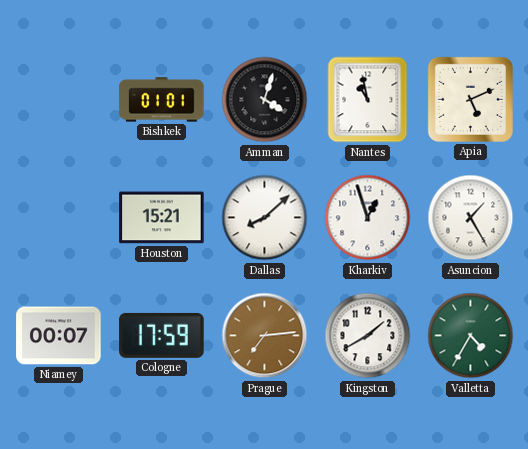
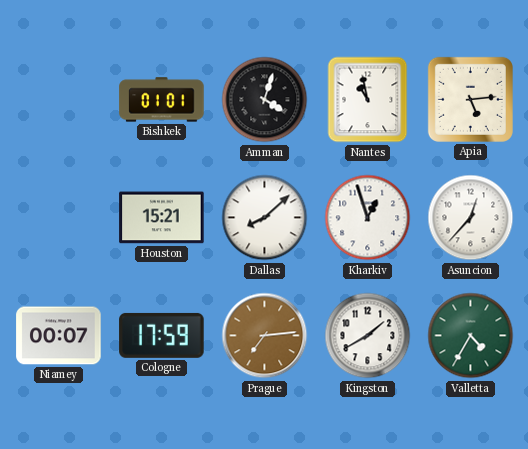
Apia: 5:11 -> 5:14 (470, 99)
Asuncion: 1:25 -> 12:37 (471, 218)
